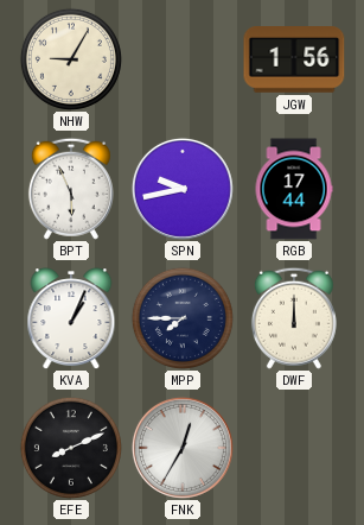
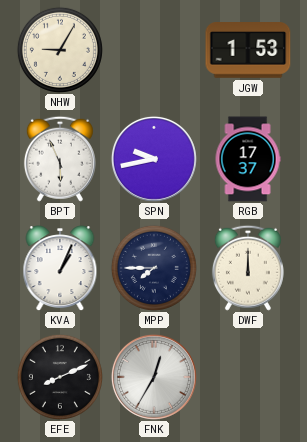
JGW: 1:56 -> 1:53 (248, 51)
RGB: 17:44 -> 17:37 (248, 159)
